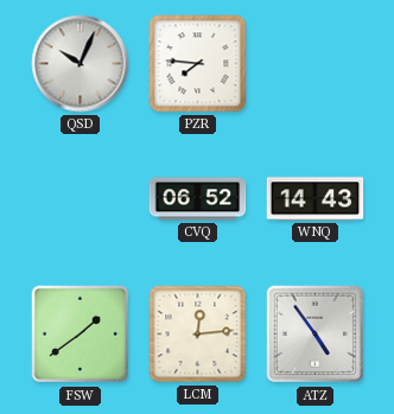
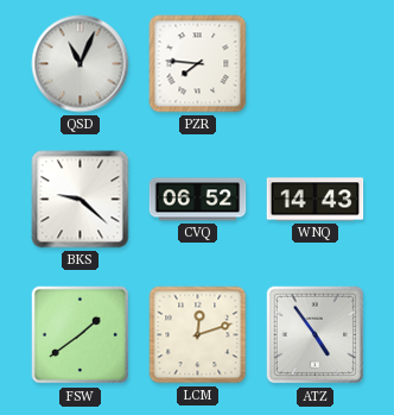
QSD: 10:04 -> 11:04 (81, 64)
BKS: none -> 9:22 (81, 200)
LCM: 12:14 -> 12:12 (198, 335)
